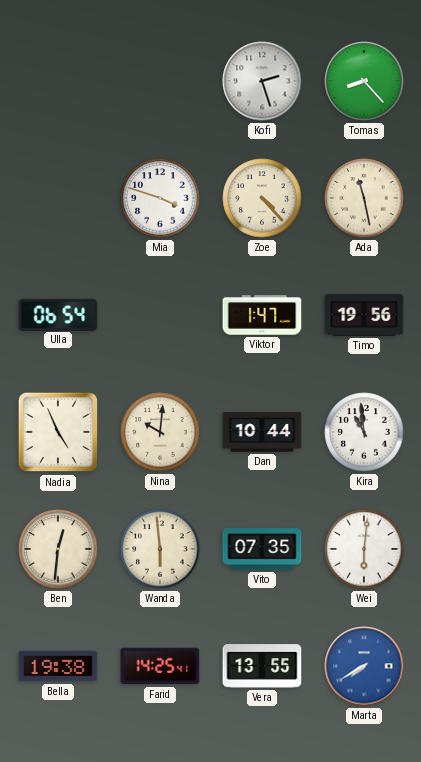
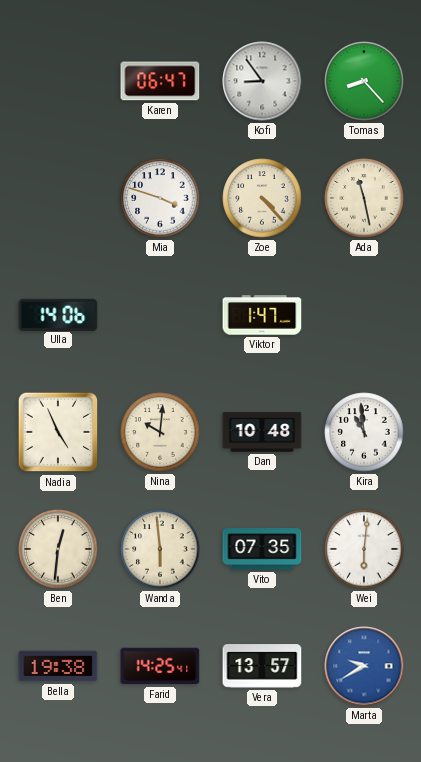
Karen: none -> 06:47 (160, 81)
Kofi: 2:27 -> 8:54 (262, 81)
Ulla: 06:54 -> 14:06 (58, 314)
Timo: 19:56 -> none (364, 315)
Dan: 10:44 -> 10:48 (262, 432)
Vera: 13:55 -> 13:57 (262, 666)
Marta: 7:40 -> 9:40 (364, 666)
